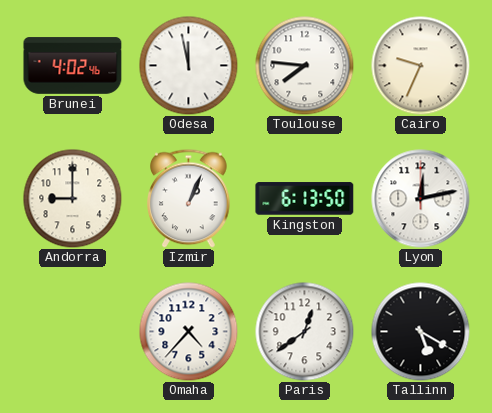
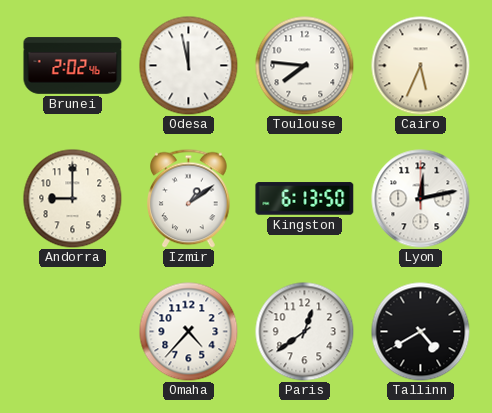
Brunei: 4:02 -> 2:02 (73, 66)
Cairo: 9:34 -> 5:34 (421, 66)
Izmir: 1:04 -> 1:09 (189, 198)
Tallinn: 5:20 -> 4:40 (421, 332)
